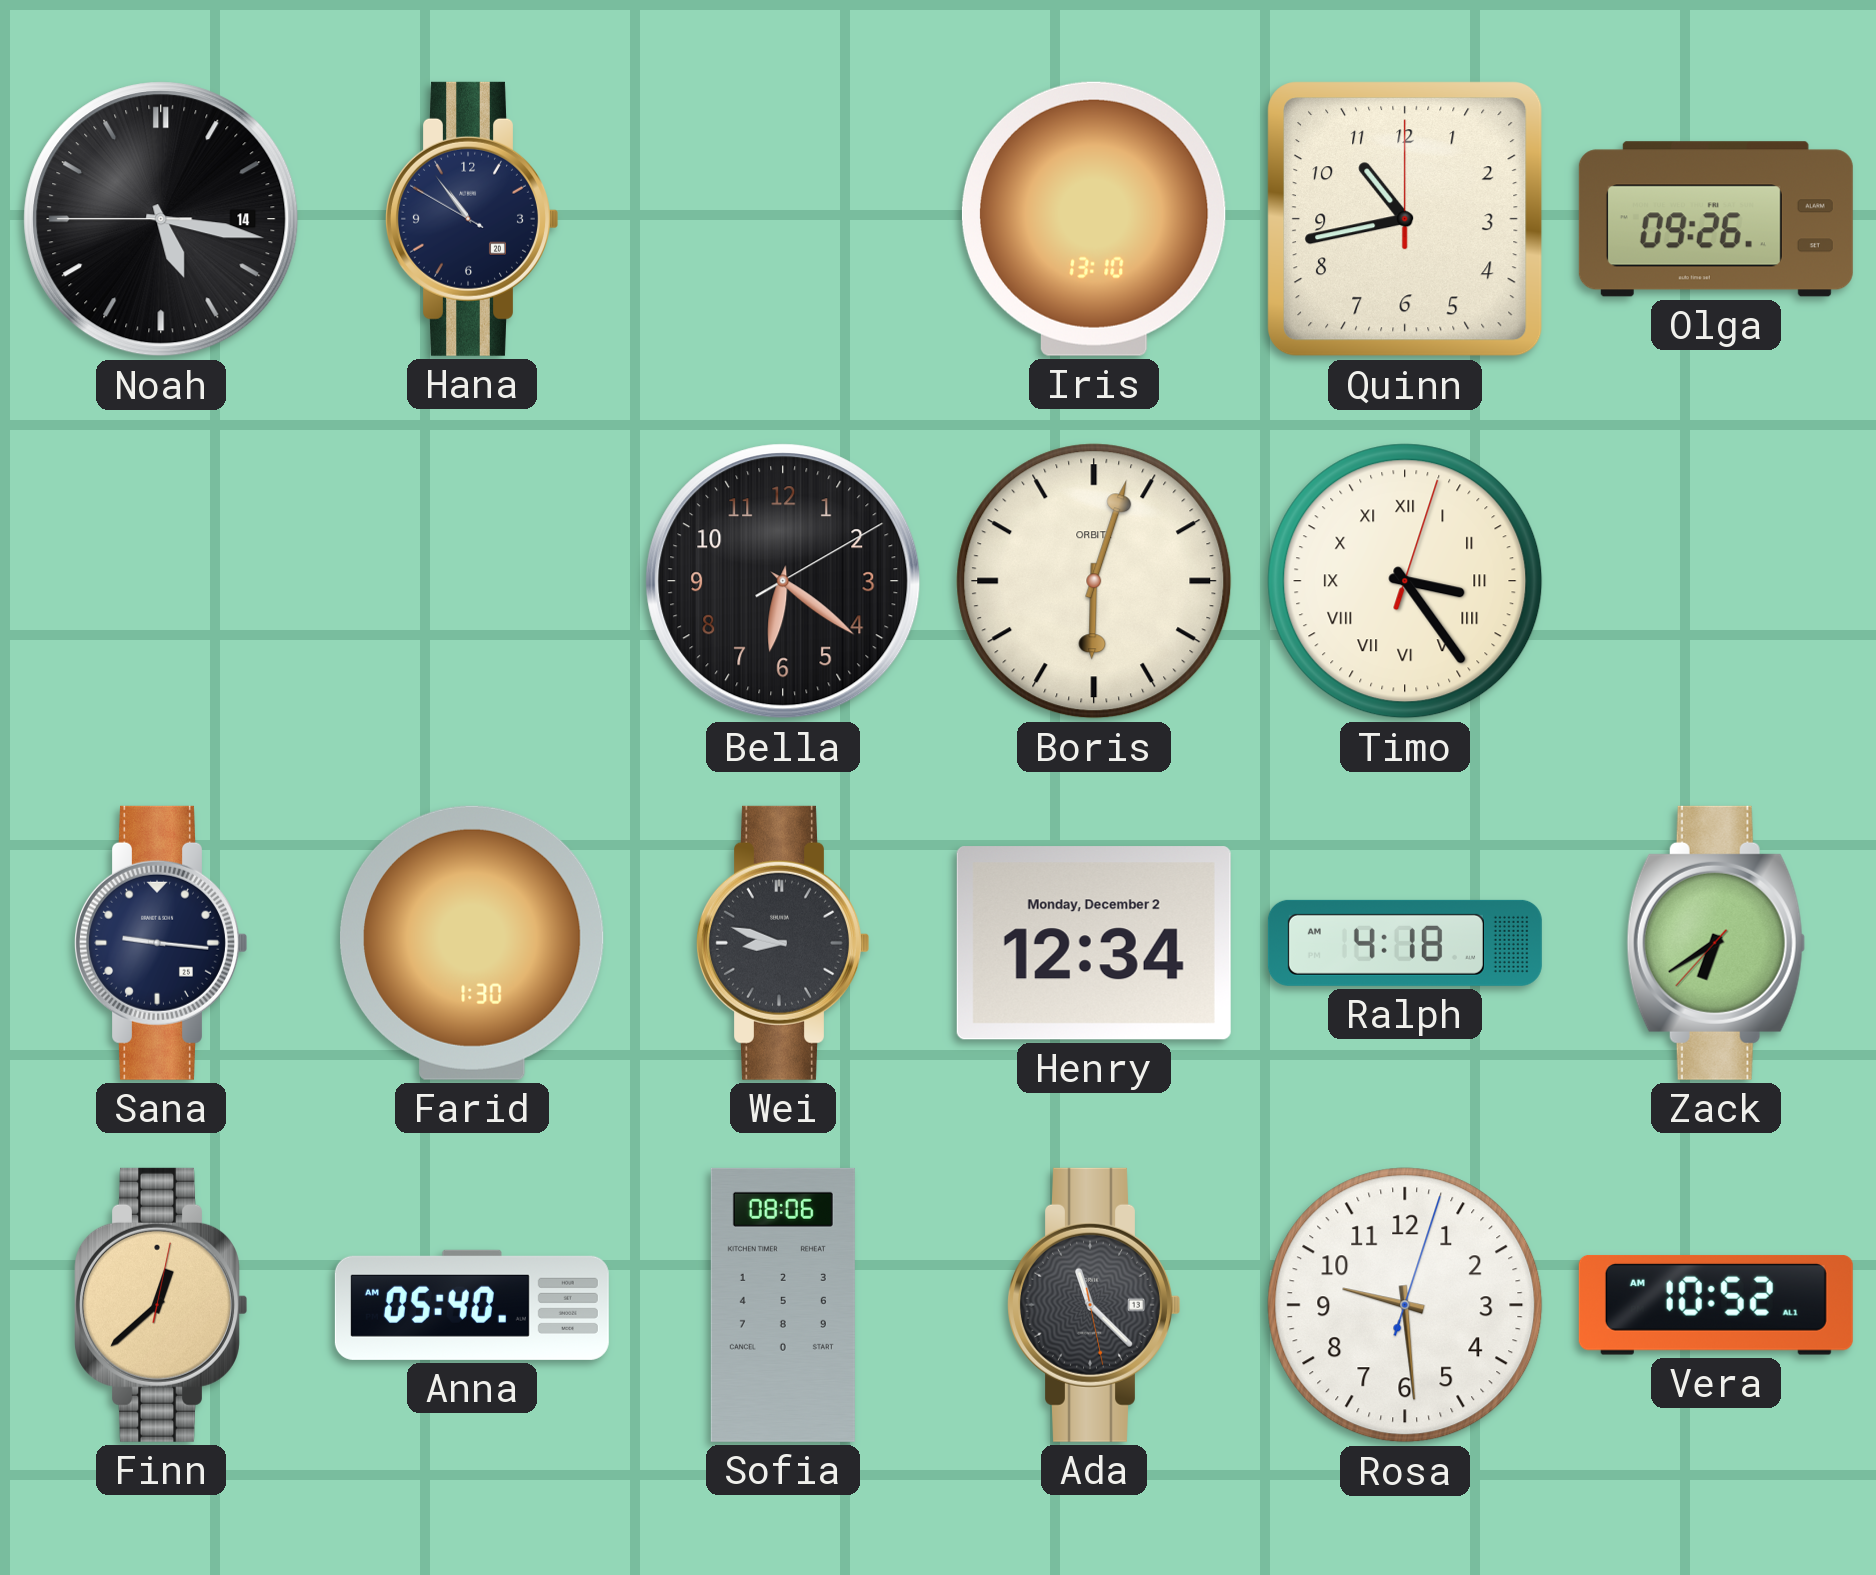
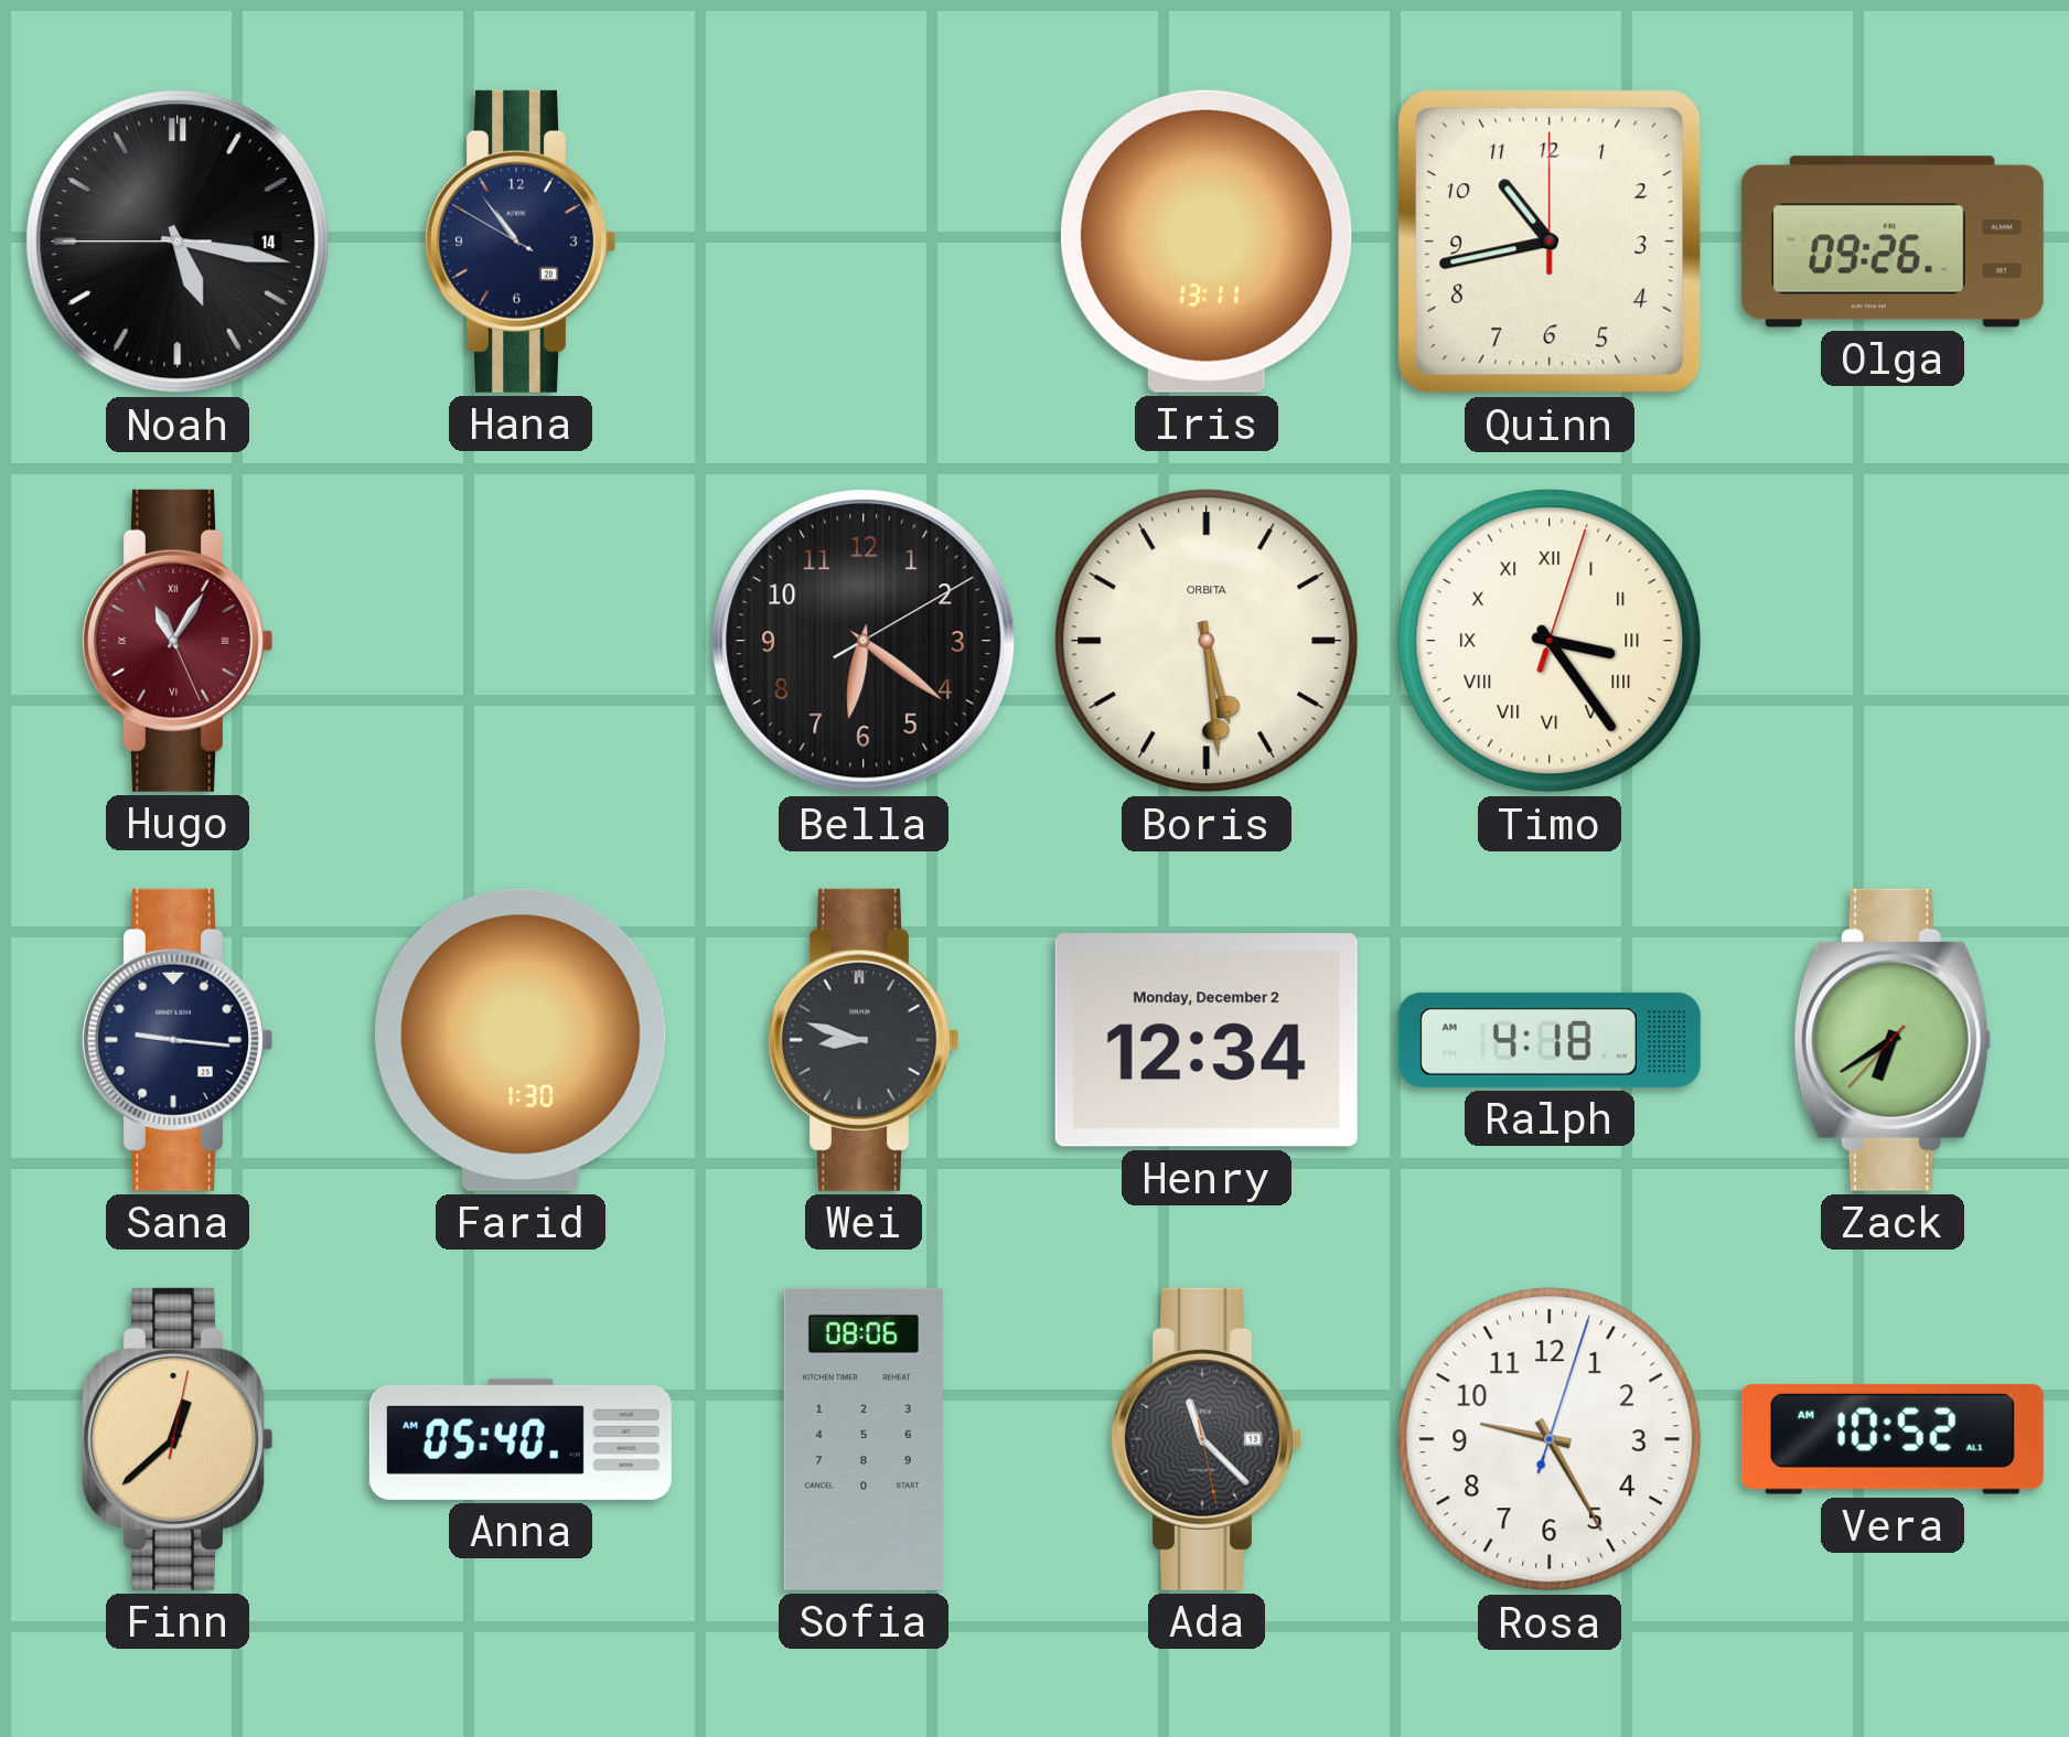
Iris: 13:10 -> 13:11 (1207, 242)
Hugo: none -> 11:05 (178, 641)
Boris: 6:03 -> 5:29 (1207, 641)
Rosa: 9:29 -> 9:25 (1550, 1439)
